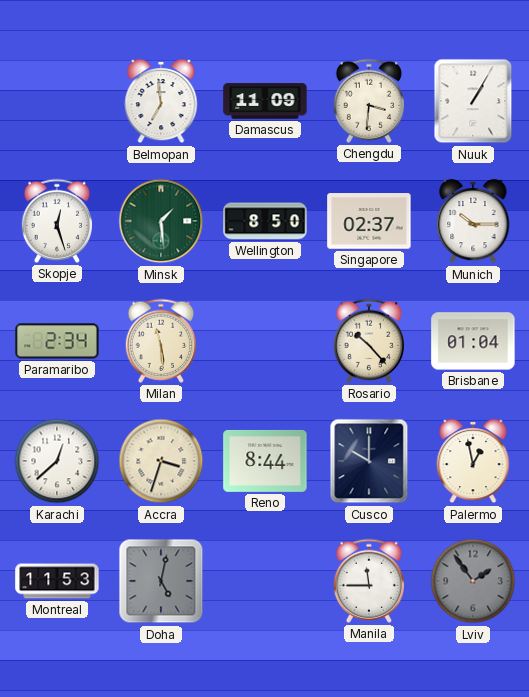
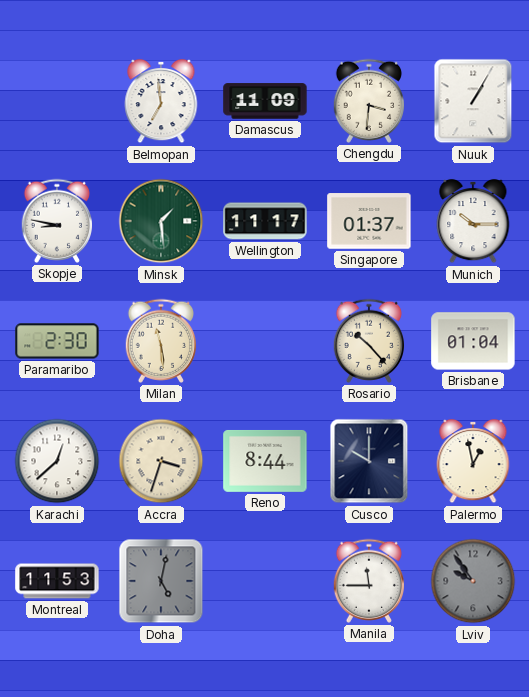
Skopje: 12:27 -> 8:47 (56, 221)
Wellington: 8:50 -> 11:17 (265, 221)
Singapore: 02:37 -> 01:37 (369, 221)
Paramaribo: 2:34 -> 2:30 (57, 341)
Lviv: 1:54 -> 9:54 (473, 581)
